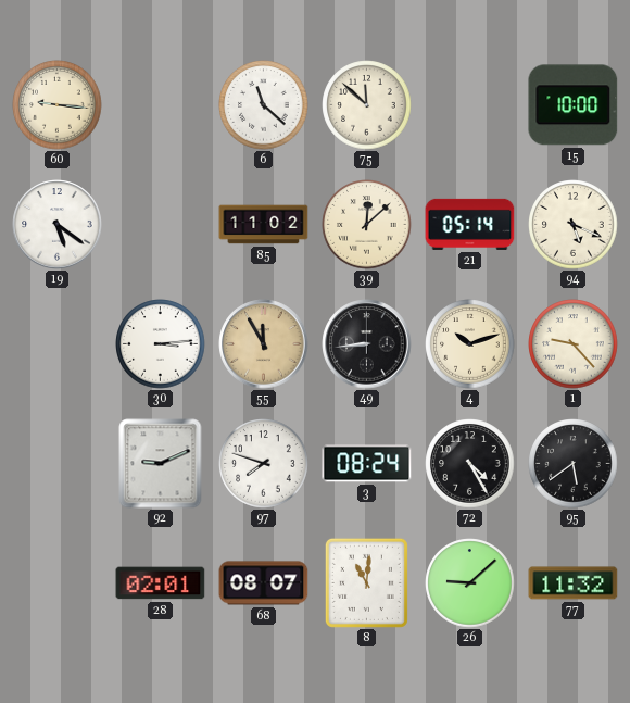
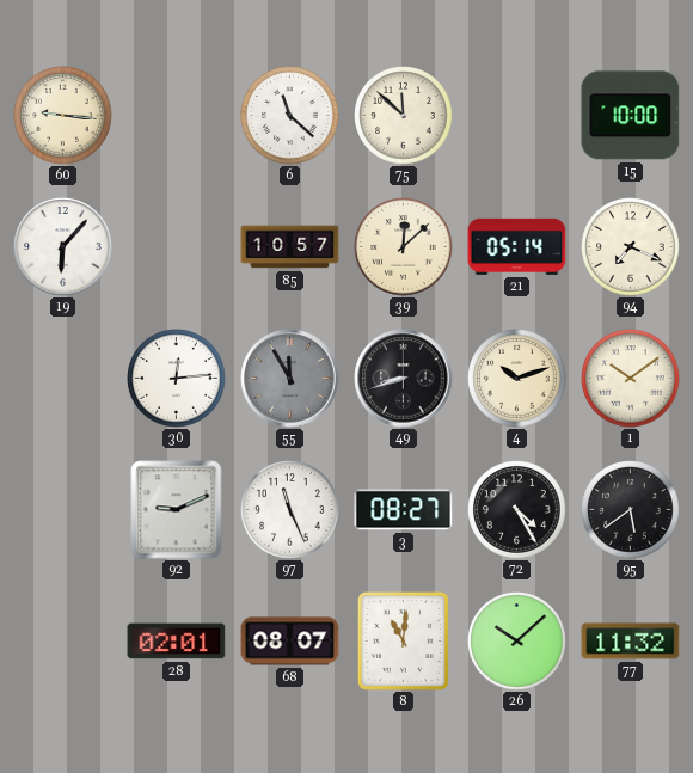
19: 5:21 -> 6:07 (63, 247)
85: 11:02 -> 10:57 (290, 247)
94: 5:19 -> 7:19 (631, 247)
30: 3:14 -> 12:14 (177, 379)
55 dial: champagne -> grey (290, 379)
49: 8:44 -> 8:42 (404, 379)
1: 9:23 -> 10:09 (631, 379)
97: 7:48 -> 11:26 (290, 510)
3: 08:24 -> 08:27 (404, 510)
26: 9:08 -> 10:08 (517, 642)
